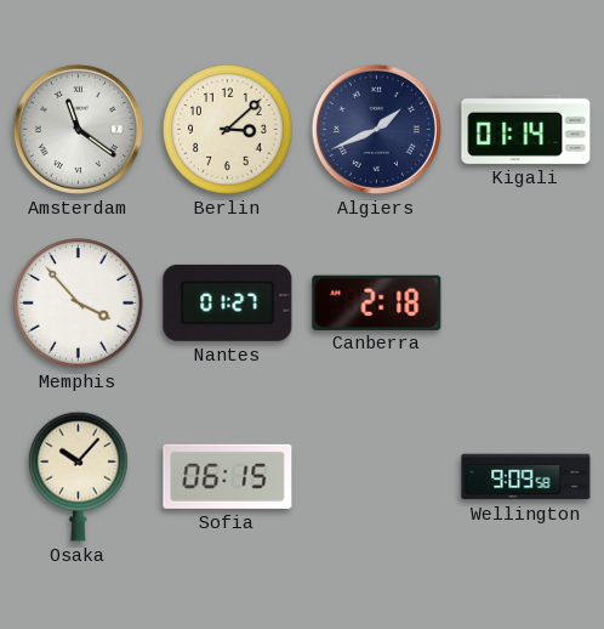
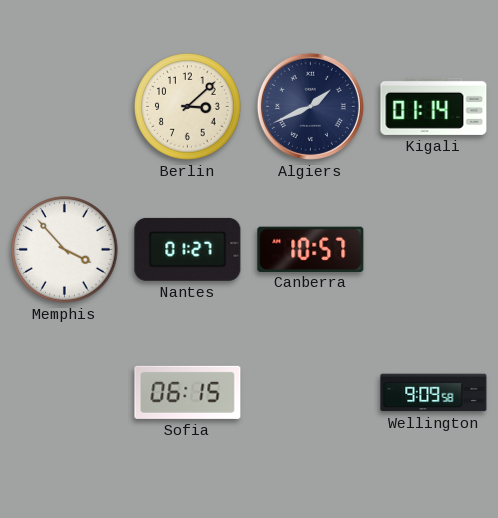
Amsterdam: 11:21 -> none (78, 129)
Canberra: 2:18 -> 10:57 (311, 249)
Osaka: 10:07 -> none (79, 476)
